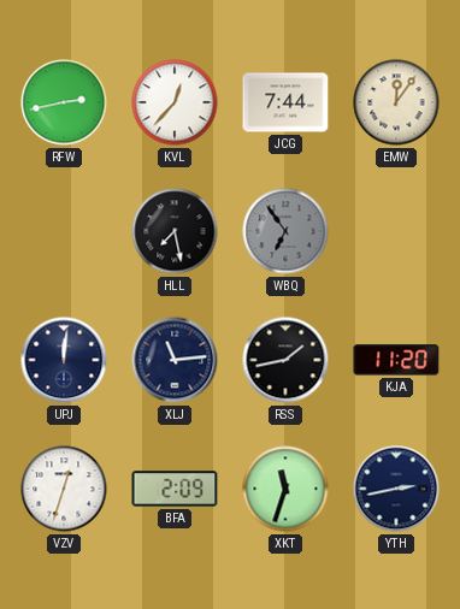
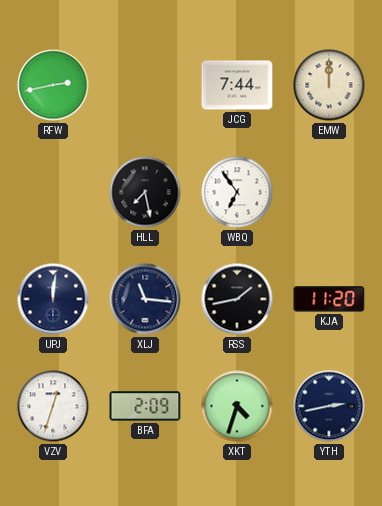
KVL: 12:37 -> none (175, 102)
EMW: 12:06 -> 12:00 (329, 85)
WBQ dial: grey -> white (237, 192)
XLJ: 11:14 -> 11:16 (145, 299)
XKT: 11:33 -> 4:33 (237, 406)
